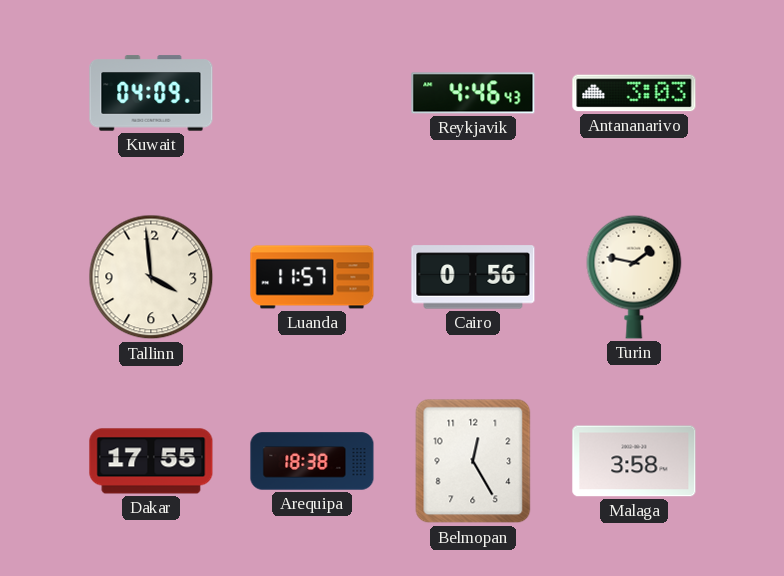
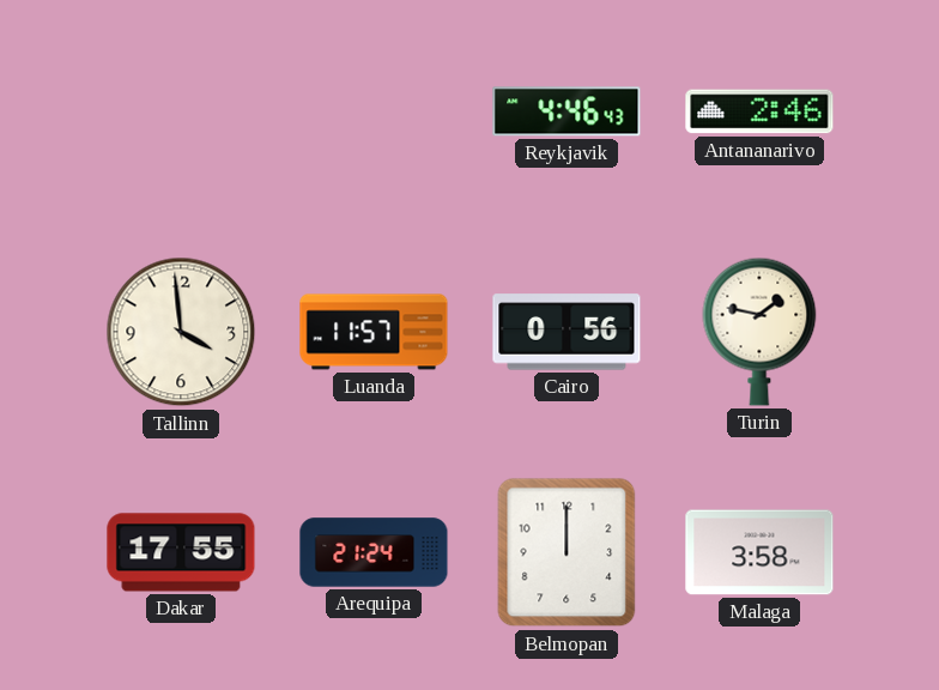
Kuwait: 04:09 -> none (151, 93)
Antananarivo: 3:03 -> 2:46 (759, 111)
Arequipa: 18:38 -> 21:24 (374, 552)
Belmopan: 12:25 -> 12:00 (567, 552)
